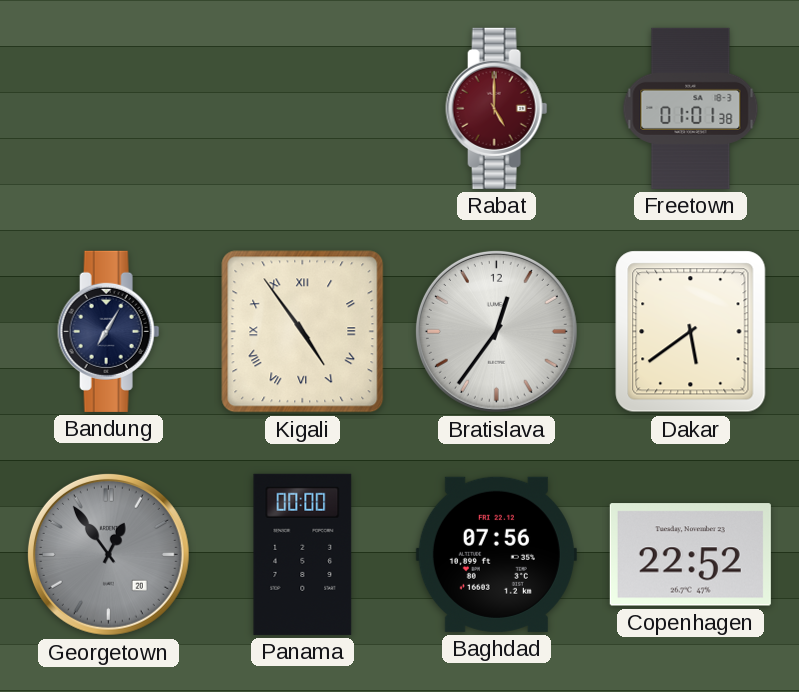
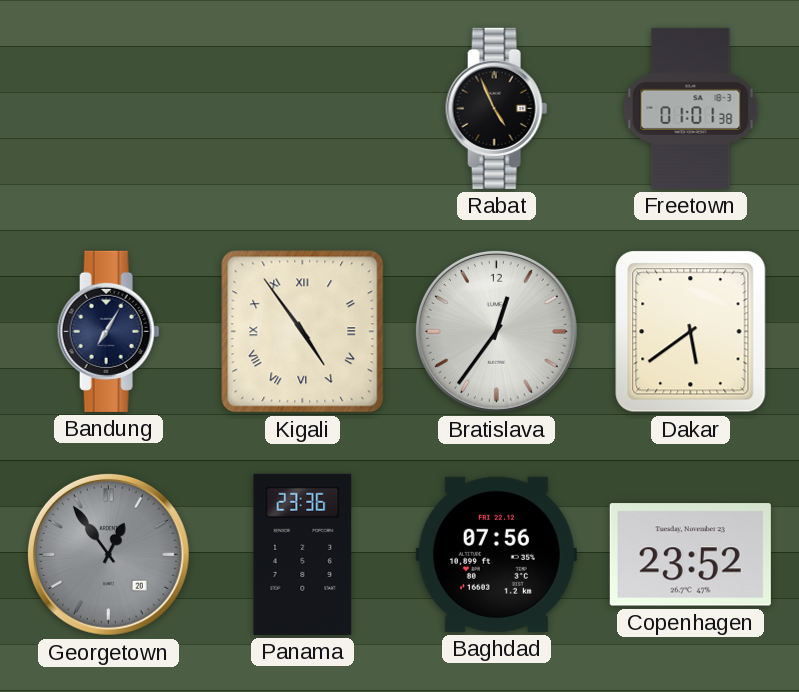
Rabat: 5:00 -> 4:56 (497, 108)
Rabat dial: burgundy -> black (497, 108)
Panama: 00:00 -> 23:36 (303, 554)
Copenhagen: 22:52 -> 23:52 (690, 555)
